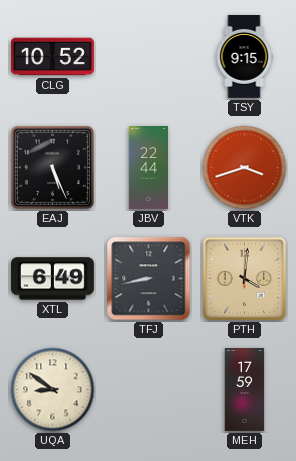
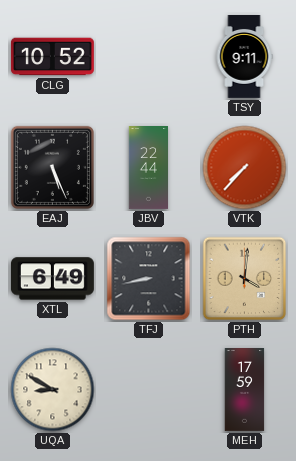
TSY: 9:15 -> 9:11 (244, 57)
VTK: 3:42 -> 7:37 (245, 168)
UQA: 8:51 -> 8:50 (53, 390)
